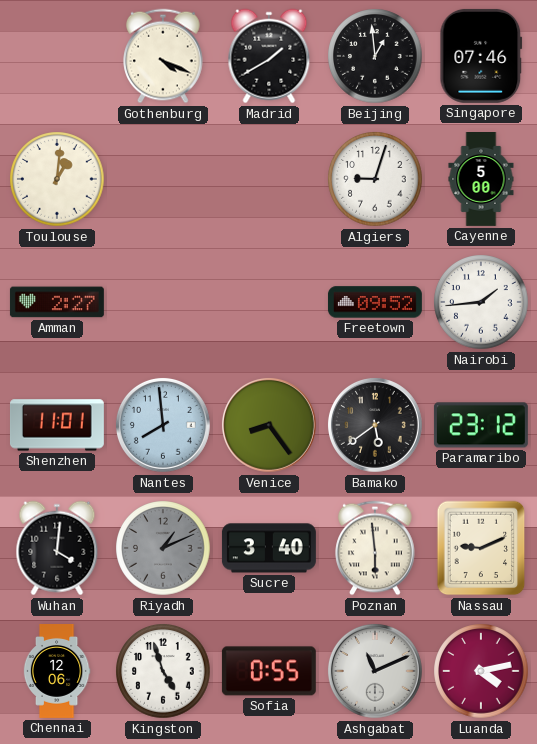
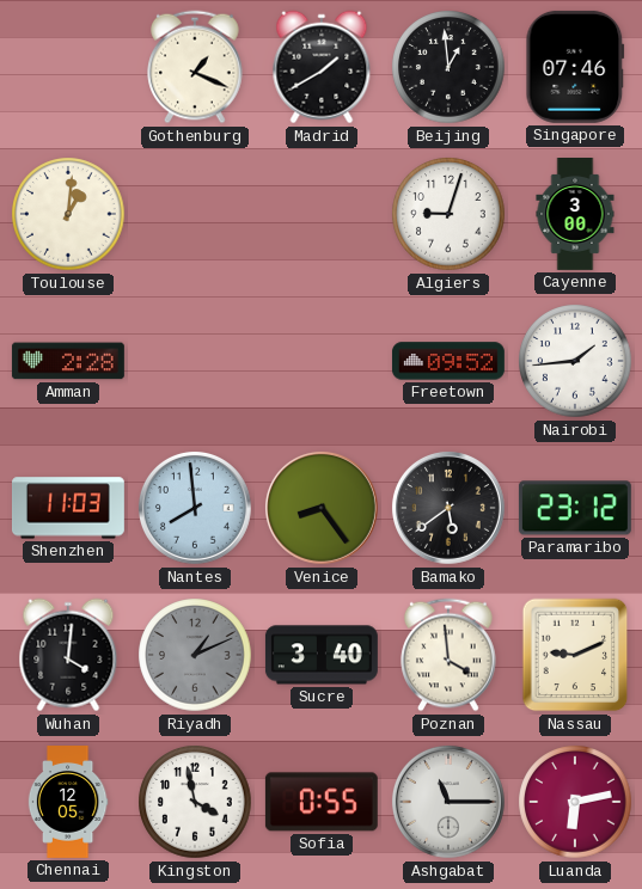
Gothenburg: 4:19 -> 1:19 (195, 67)
Cayenne: 5:00 -> 3:00 (575, 215)
Amman: 2:27 -> 2:28 (68, 361)
Shenzhen: 11:01 -> 11:03 (68, 508)
Poznan: 5:59 -> 3:59 (448, 655)
Chennai: 12:06 -> 12:05 (68, 803)
Kingston: 4:57 -> 3:58 (195, 802)
Ashgabat: 11:11 -> 11:15 (448, 802)
Luanda: 4:13 -> 6:13 (575, 802)
